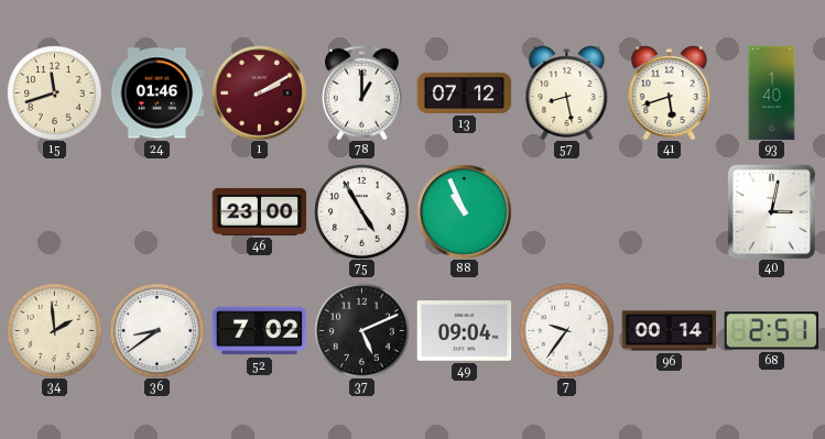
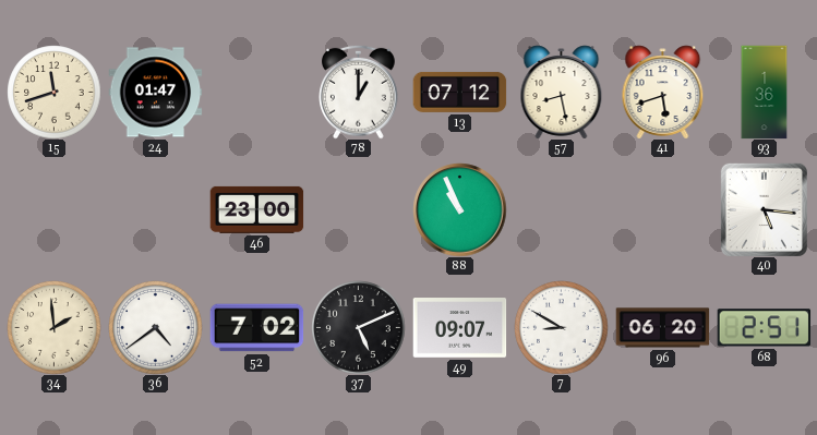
24: 01:46 -> 01:47 (155, 93)
1: 2:10 -> none (259, 92)
93: 1:40 -> 1:36 (765, 92)
75: 4:55 -> none (361, 211)
40: 3:02 -> 5:16 (764, 209)
36: 8:39 -> 4:39 (155, 327)
49: 09:04 -> 09:07 (459, 328)
7: 9:36 -> 8:50 (561, 327)
96: 00:14 -> 06:20 (662, 328)
